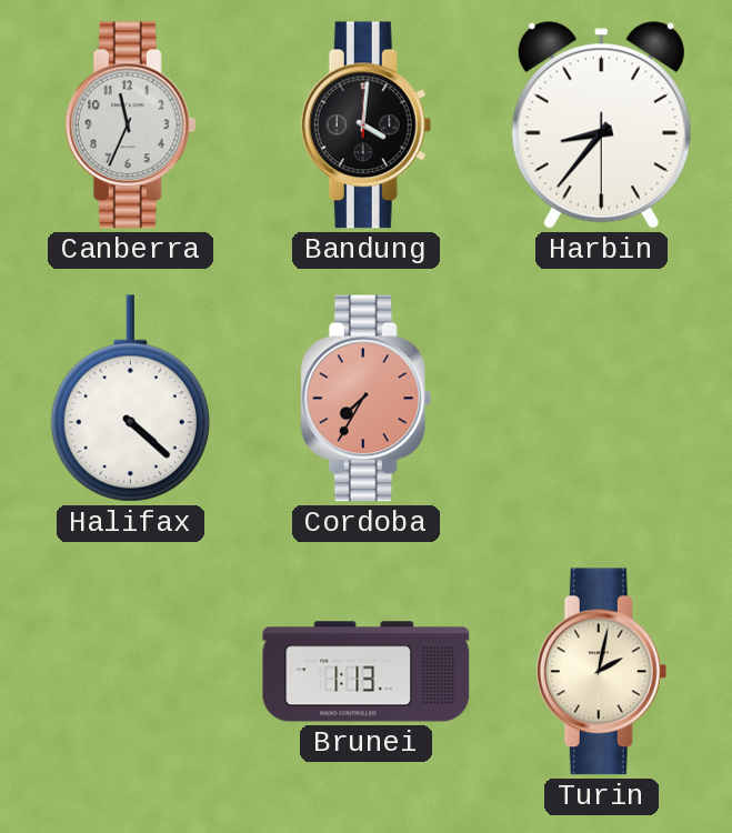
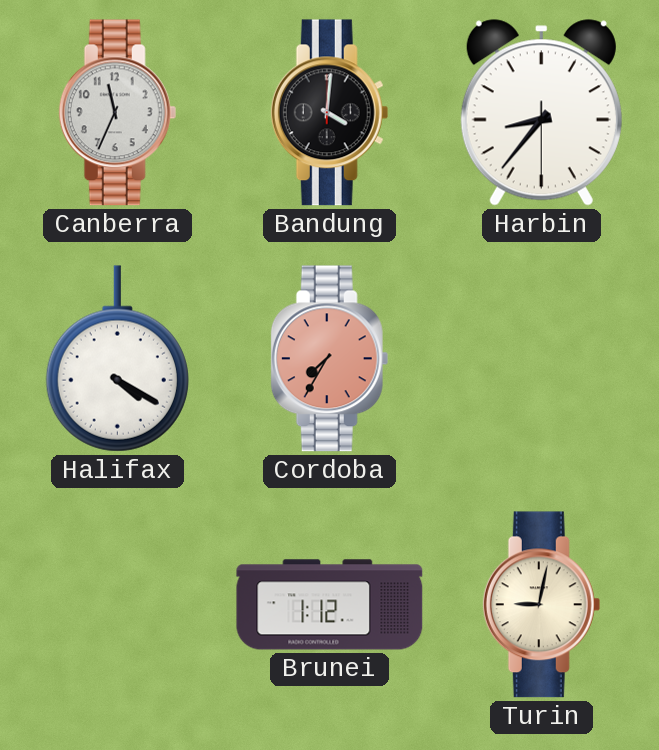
Halifax: 4:22 -> 4:20 (117, 359)
Brunei: 1:13 -> 1:12 (330, 605)
Turin: 2:02 -> 9:02 (542, 605)
